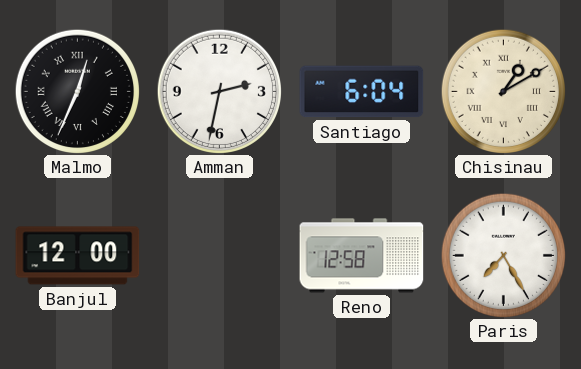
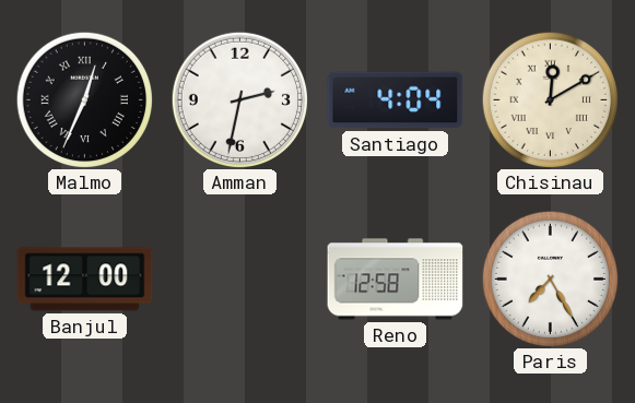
Santiago: 6:04 -> 4:04 (396, 100)
Chisinau: 1:10 -> 12:10 (550, 99)
